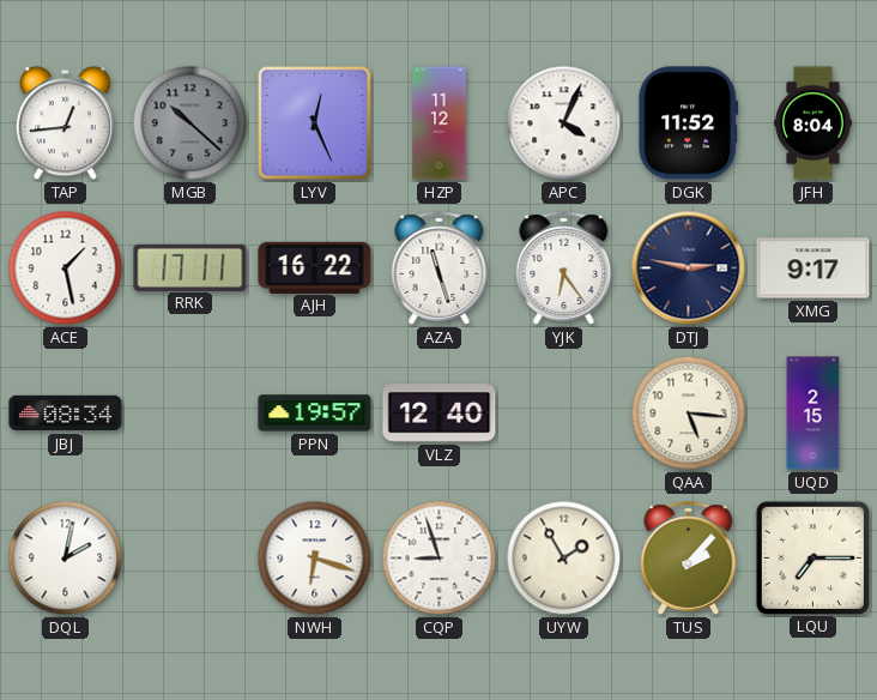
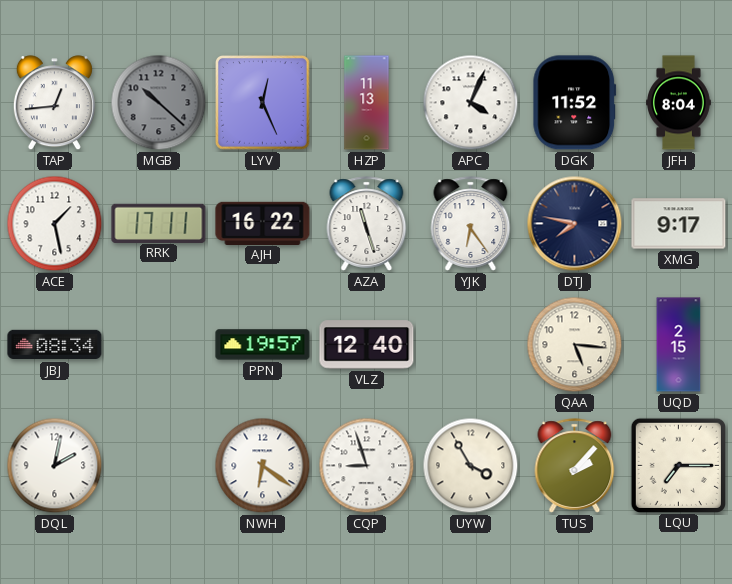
HZP: 11:12 -> 11:13 (367, 103)
DTJ: 2:47 -> 7:47 (575, 224)
NWH: 6:18 -> 6:21 (263, 466)
UYW: 1:55 -> 3:55 (471, 466)
